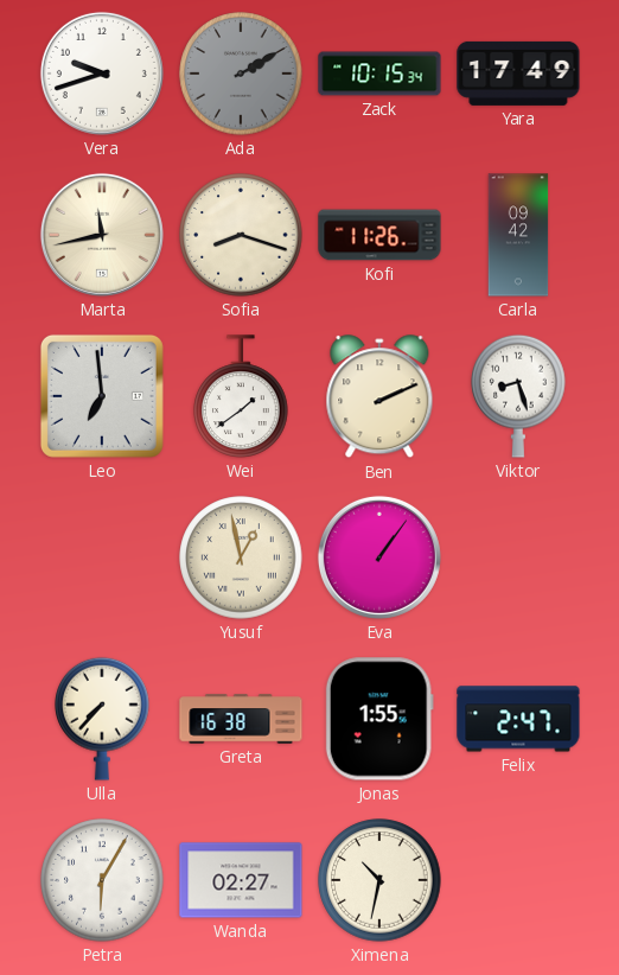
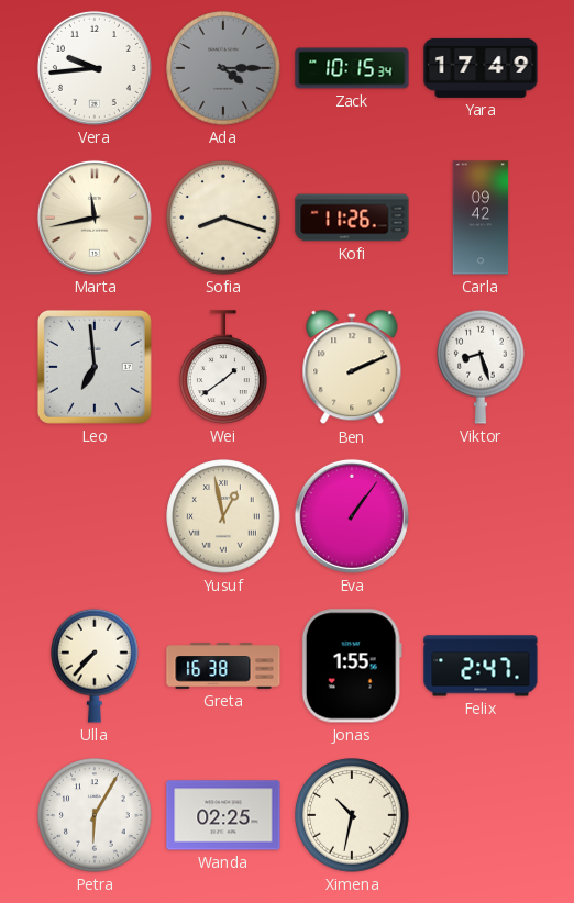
Vera: 9:42 -> 9:44 (95, 68)
Ada: 2:10 -> 4:15 (223, 68)
Wanda: 02:27 -> 02:25 (223, 815)
